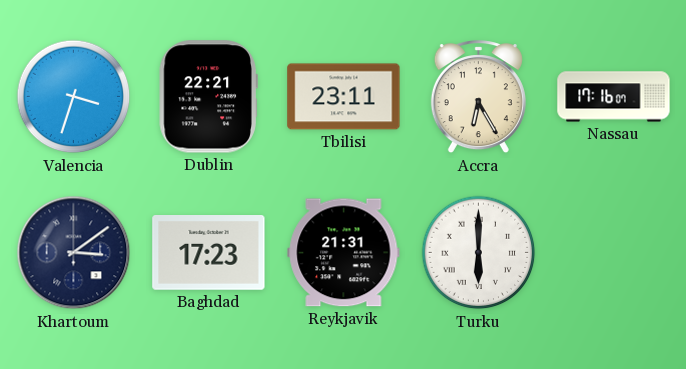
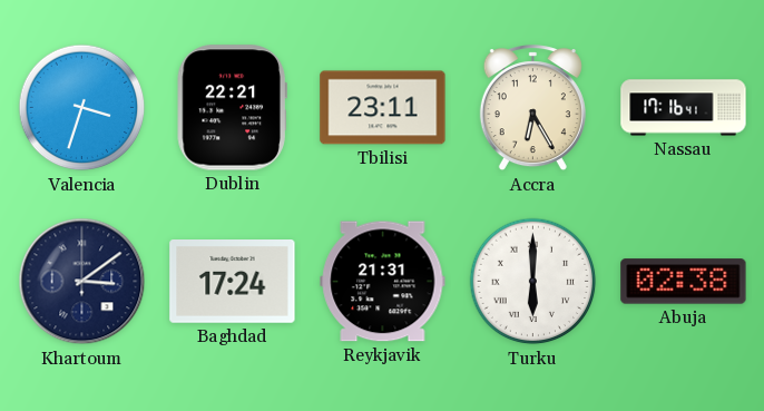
Nassau: 17:16:07 -> 17:16:41 (684, 108)
Baghdad: 17:23 -> 17:24 (233, 282)
Abuja: none -> 02:38 (684, 282)
